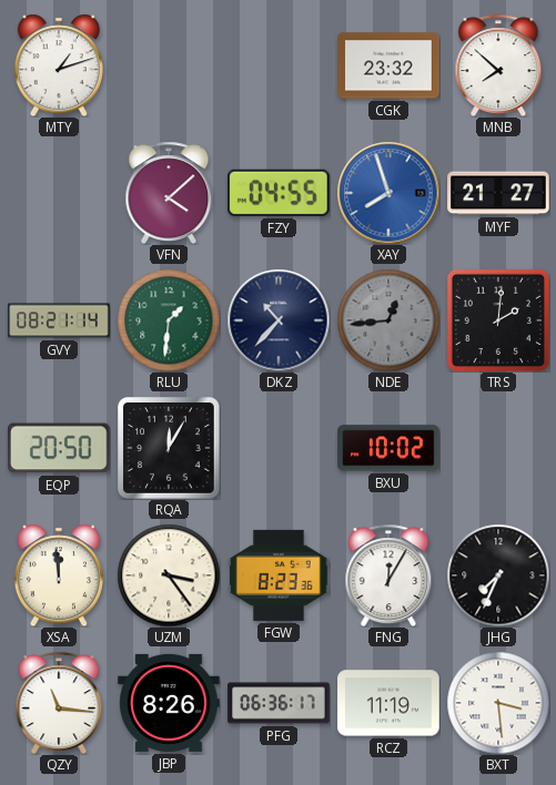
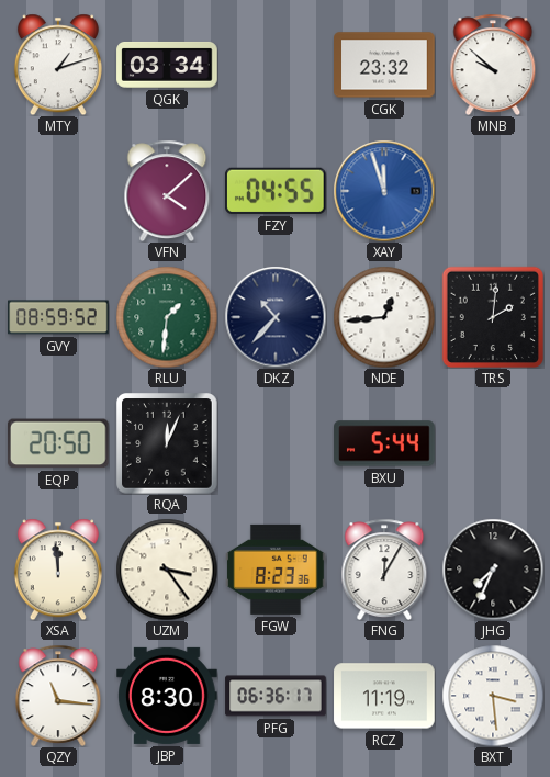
QGK: none -> 03:34 (167, 65)
MNB: 7:52 -> 9:52 (493, 65)
XAY: 7:57 -> 11:57 (384, 191)
MYF: 21:27 -> none (498, 193)
GVY: 08:21 -> 08:59 (58, 317)
NDE dial: grey -> white (384, 317)
RQA: 12:05 -> 12:04 (168, 444)
BXU: 10:02 -> 5:44 (384, 443)
JBP: 8:26 -> 8:30 (167, 696)
